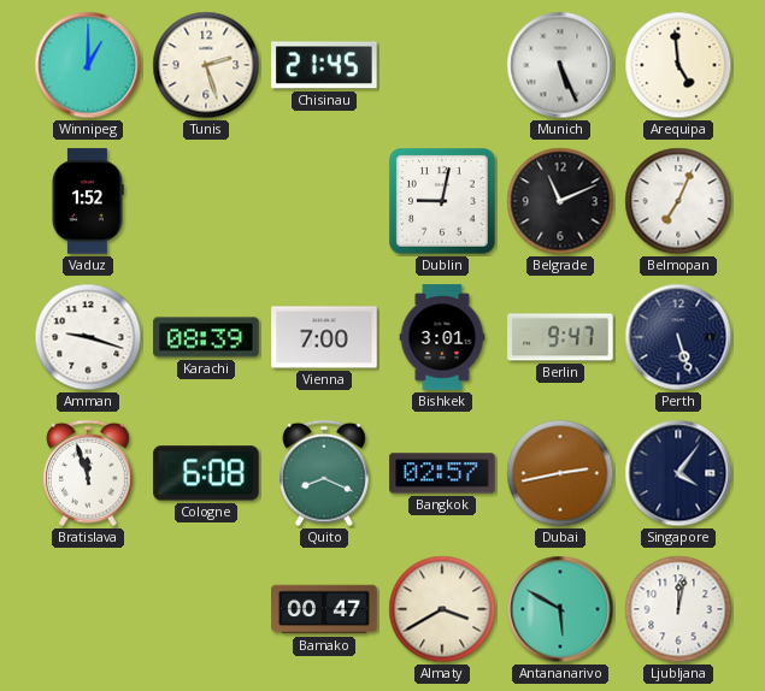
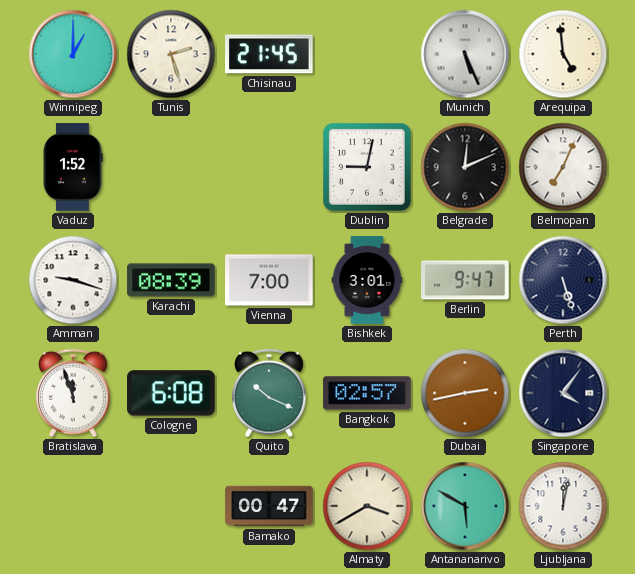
Belgrade: 11:11 -> 12:11 (465, 167)
Quito: 8:19 -> 10:19 (270, 393)
